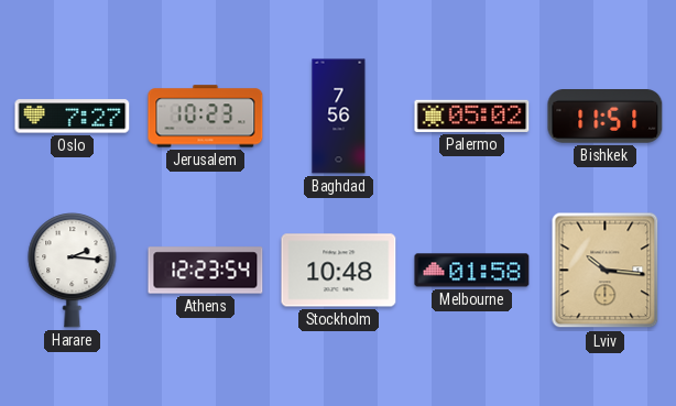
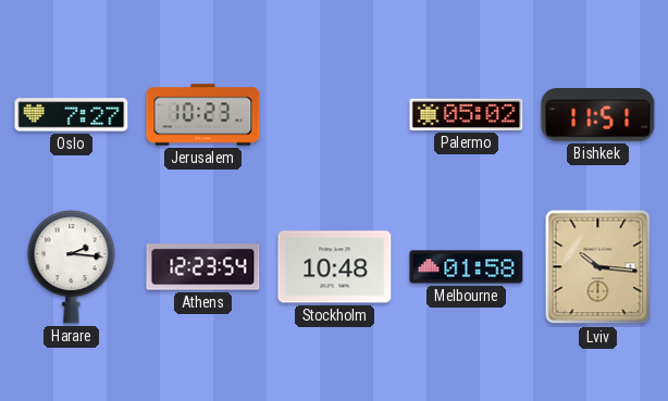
Baghdad: 7:56 -> none (339, 117)
